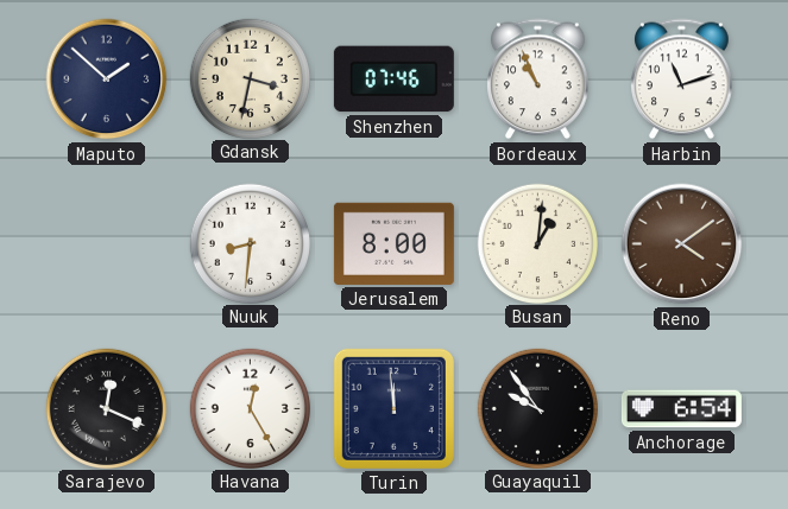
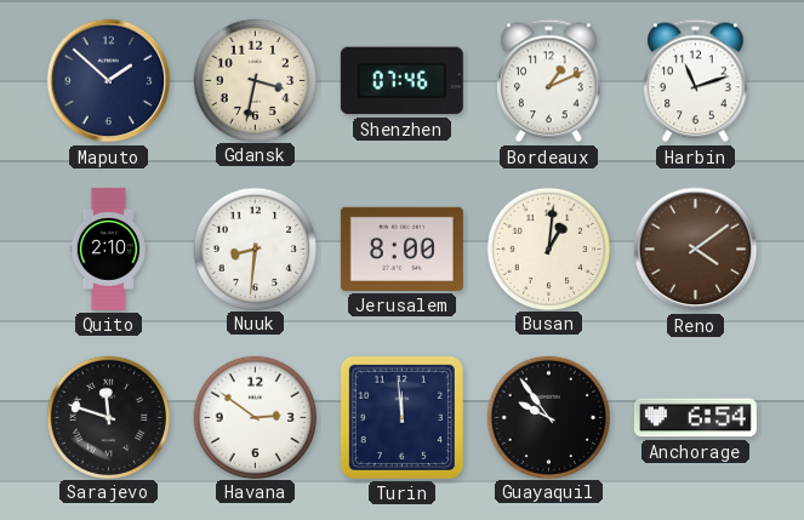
Bordeaux: 10:56 -> 1:11 (549, 81)
Quito: none -> 2:10 (109, 248)
Sarajevo: 12:19 -> 11:48 (108, 417)
Havana: 12:25 -> 2:51 (255, 417)
